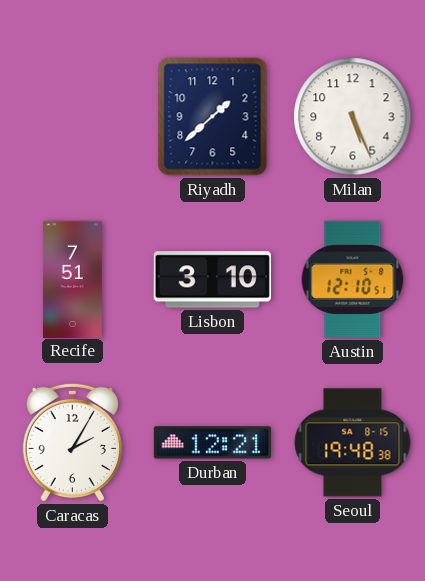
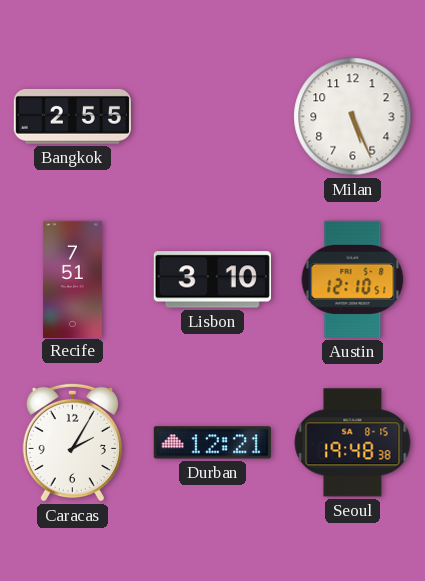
Bangkok: none -> 2:55 (72, 116)
Riyadh: 1:38 -> none (213, 117)
